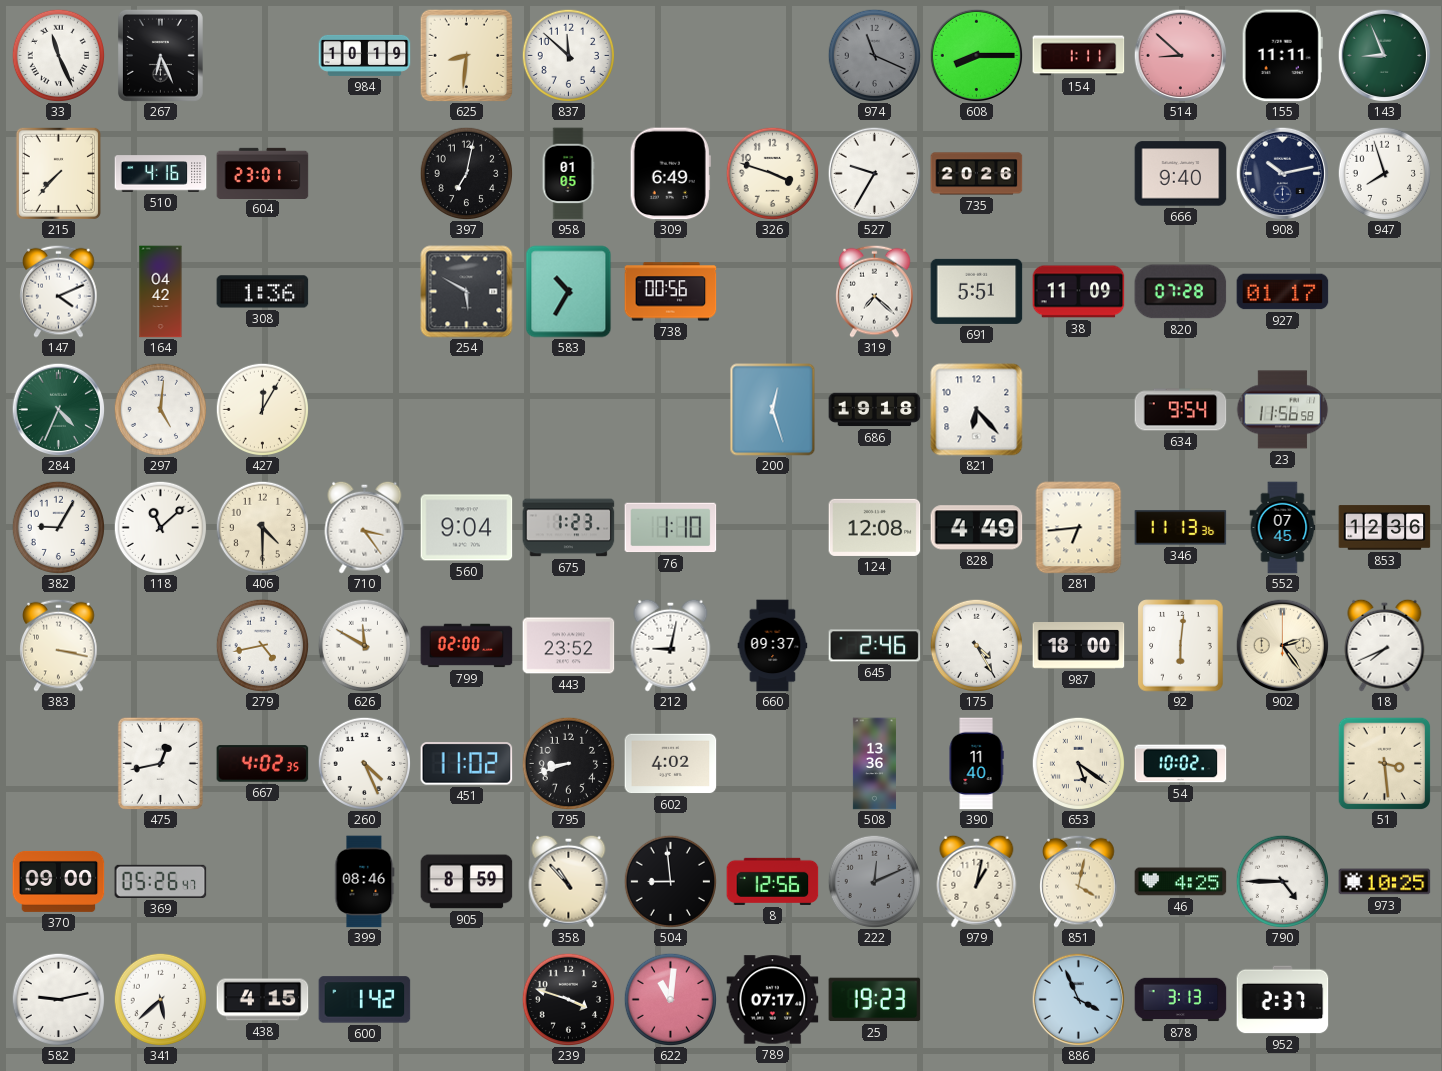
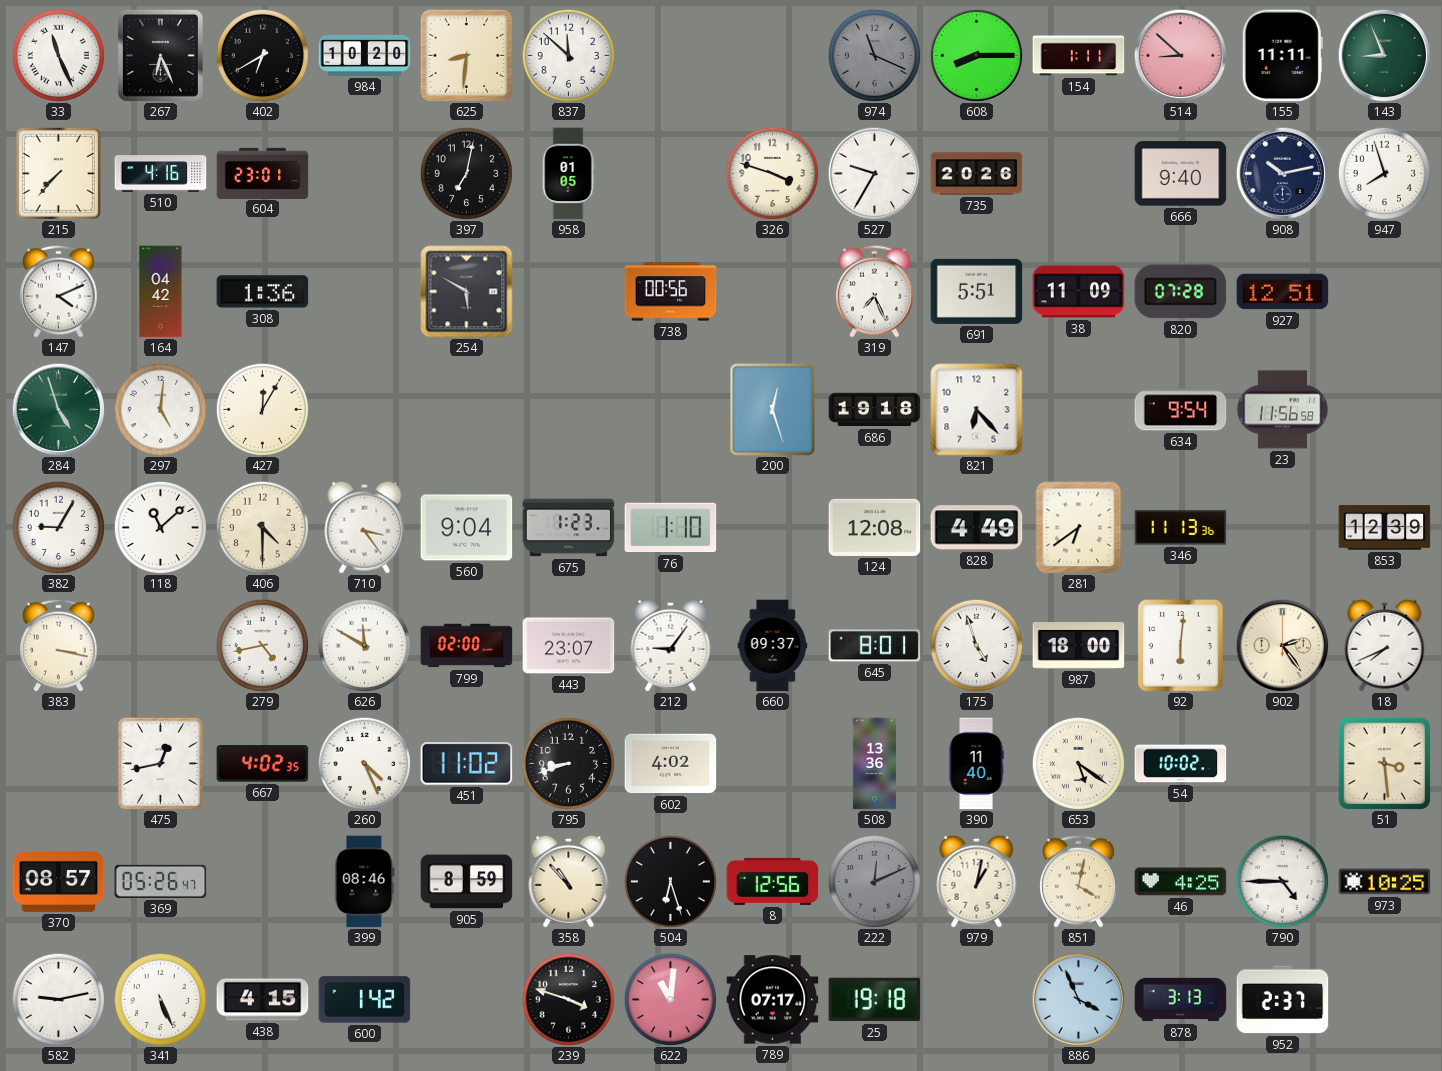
402: none -> 6:40 (262, 55)
984: 10:19 -> 10:20 (365, 55)
309: 6:49 -> none (670, 174)
583: 10:35 -> none (569, 292)
319: 7:22 -> 7:26 (875, 291)
927: 01:17 -> 12:51 (1283, 292)
284: 4:34 -> 4:57 (58, 409)
281: 6:44 -> 6:39 (1079, 528)
552: 07:45 -> none (1283, 528)
853: 12:36 -> 12:39 (1385, 528)
443: 23:52 -> 23:07 (569, 646)
212: 9:02 -> 9:06 (671, 645)
645: 2:46 -> 8:01 (875, 646)
175: 4:25 -> 4:57 (976, 645)
370: 09:00 -> 08:57 (59, 881)
504: 8:59 -> 6:27 (670, 881)
341: 5:38 -> 5:26 (160, 999)
25: 19:23 -> 19:18 (875, 1000)
